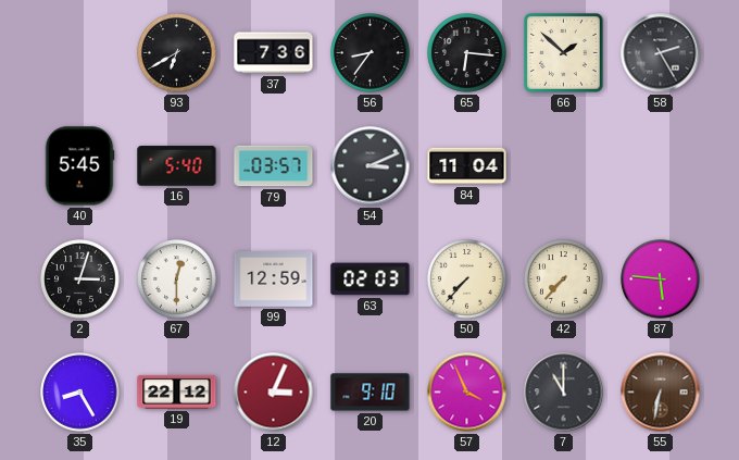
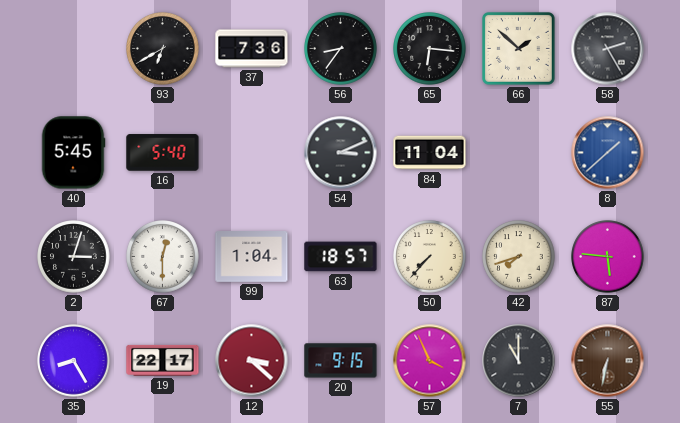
79: 03:57 -> none (274, 166)
8: none -> 1:38 (608, 153)
99: 12:59 -> 1:04 (252, 257)
63: 02:03 -> 18:57 (341, 257)
42: 7:37 -> 7:42 (519, 257)
19: 22:12 -> 22:17 (163, 360)
12: 3:04 -> 3:22 (252, 361)
20: 9:10 -> 9:15 (341, 361)
